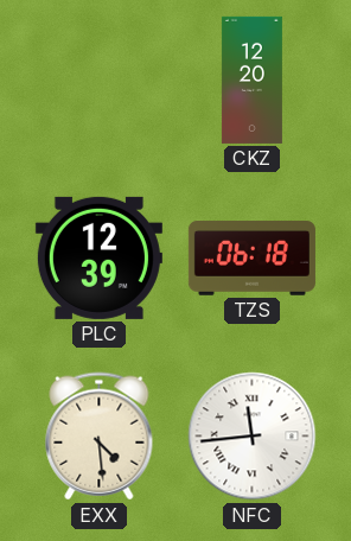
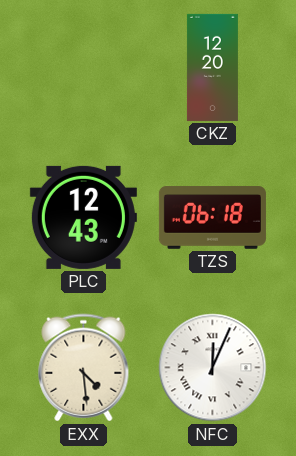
PLC: 12:39 -> 12:43 (83, 217)
NFC: 11:44 -> 12:04 (213, 368)
